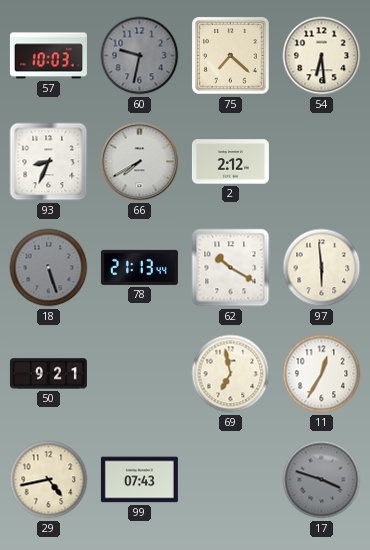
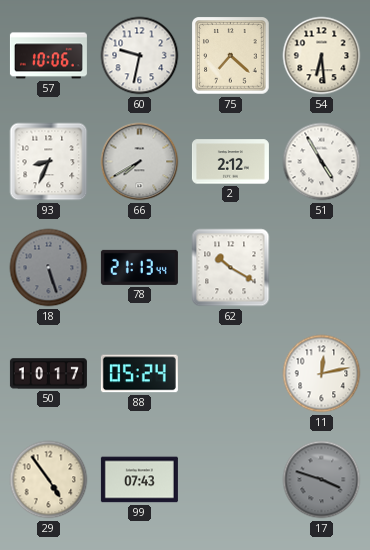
57: 10:03 -> 10:06 (48, 56)
60 dial: grey -> white (140, 56)
51: none -> 4:55 (322, 162)
97: 5:59 -> none (322, 268)
50: 9:21 -> 10:17 (48, 374)
88: none -> 05:24 (139, 374)
69: 6:58 -> none (231, 374)
11: 12:35 -> 12:13 (322, 374)
29: 4:43 -> 4:54 (49, 480)
